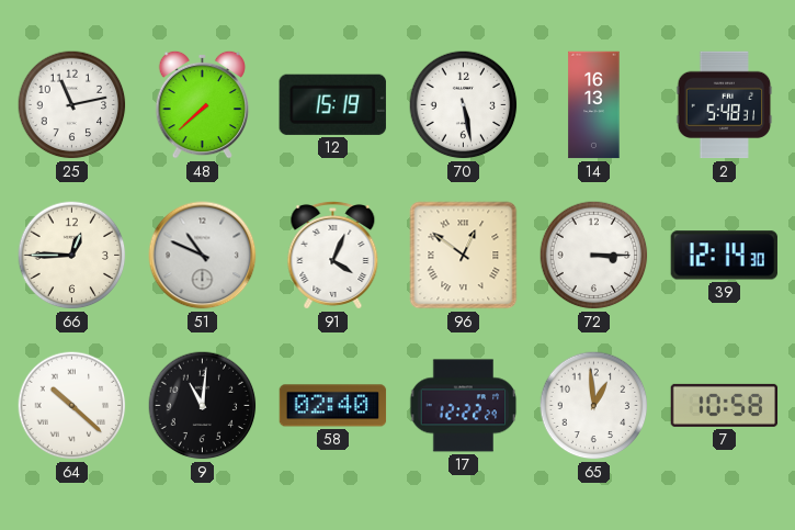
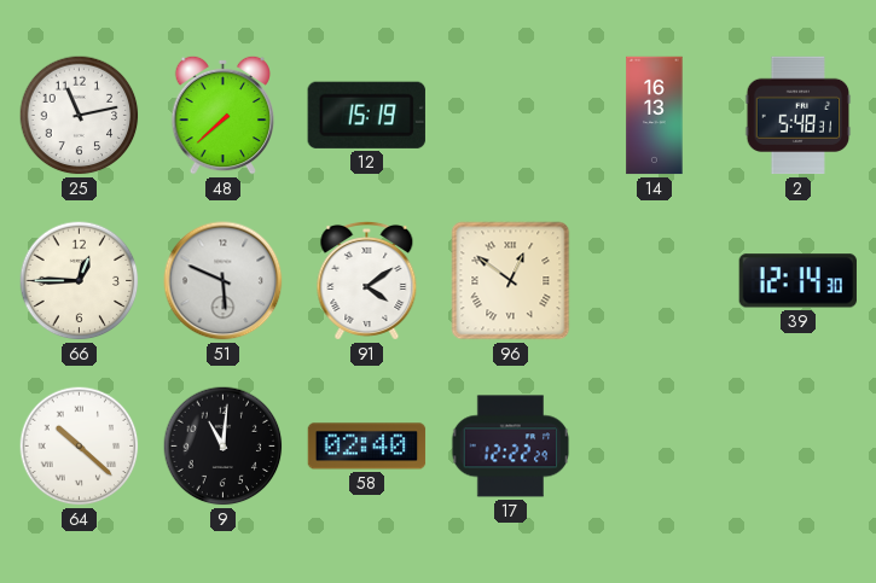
70: 5:28 -> none (464, 105)
51: 10:49 -> 5:49 (224, 281)
91: 4:04 -> 4:09 (367, 281)
72: 3:15 -> none (594, 256)
65: 12:59 -> none (594, 406)
7: 10:58 -> none (725, 405)
